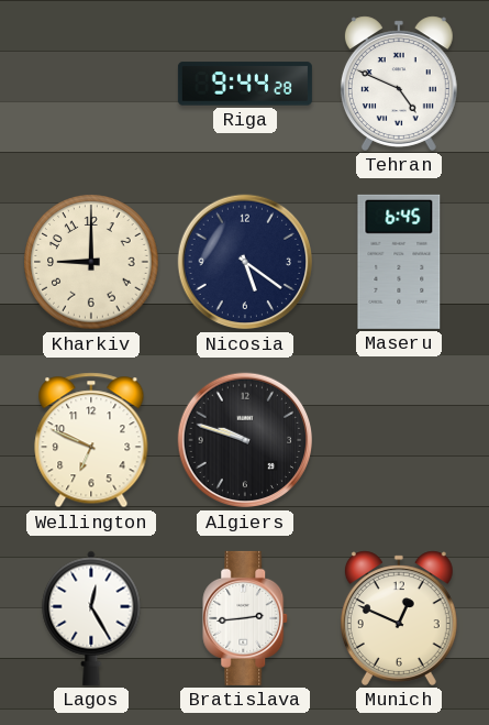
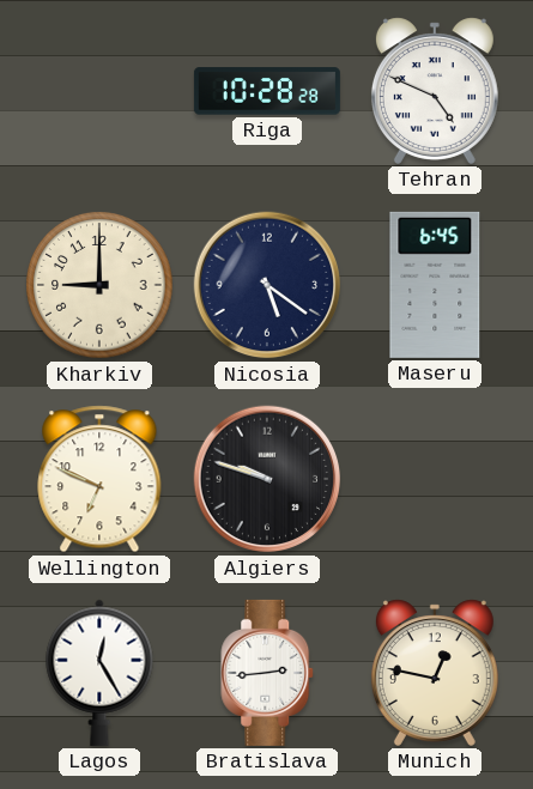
Riga: 9:44 -> 10:28 (267, 91)
Munich: 12:49 -> 12:47 (435, 673)
